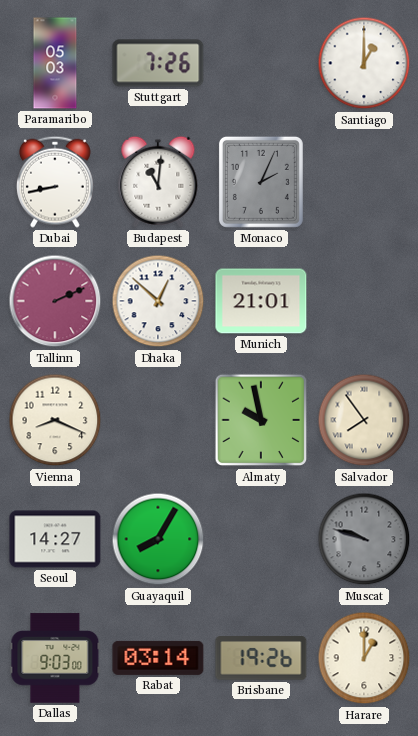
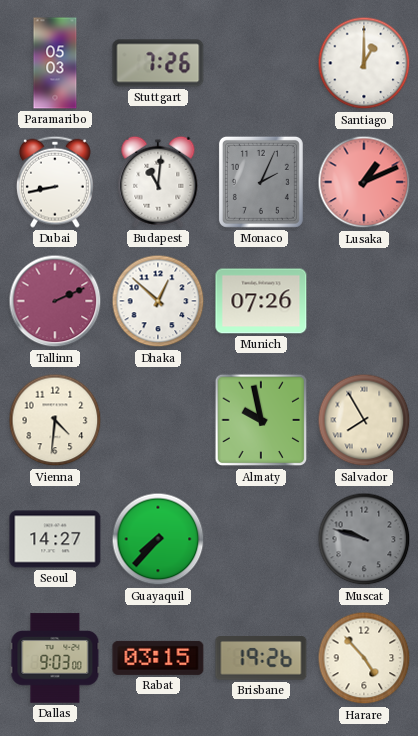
Lusaka: none -> 1:11 (364, 182)
Munich: 21:01 -> 07:26 (261, 301)
Vienna: 8:19 -> 4:31 (55, 420)
Salvador: 7:54 -> 7:55 (364, 420)
Guayaquil: 8:05 -> 7:37 (158, 539)
Rabat: 03:14 -> 03:15 (158, 658)
Harare: 1:00 -> 4:53 (364, 658)
